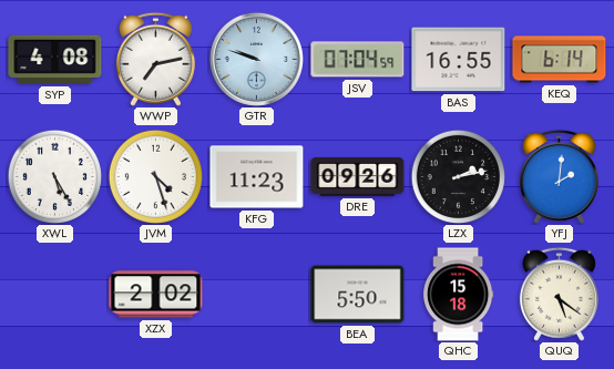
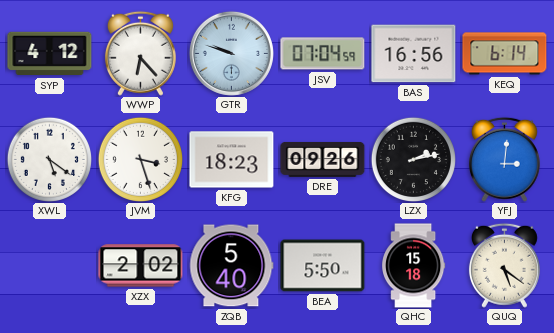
SYP: 4:08 -> 4:12 (50, 54)
WWP: 7:13 -> 6:23 (140, 53)
BAS: 16:55 -> 16:56 (414, 54)
XWL: 5:25 -> 5:21 (49, 159)
JVM: 4:27 -> 3:27 (140, 159)
KFG: 11:23 -> 18:23 (232, 160)
YFJ: 2:01 -> 3:01 (504, 159)
ZQB: none -> 5:40 (232, 266)
